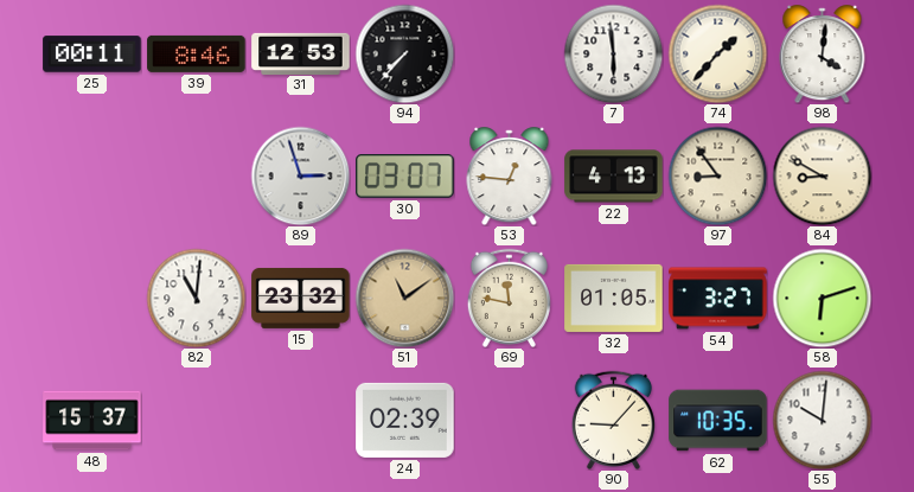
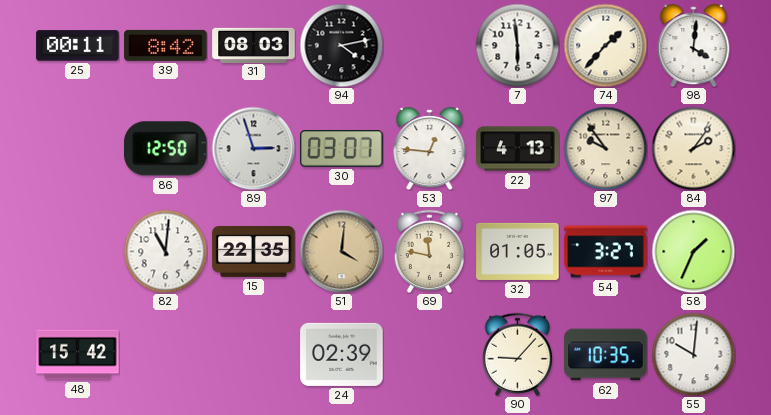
39: 8:46 -> 8:42 (166, 45)
31: 12:53 -> 08:03 (254, 45)
94: 7:37 -> 4:13 (341, 45)
86: none -> 12:50 (166, 149)
97: 8:54 -> 9:54 (605, 148)
84: 8:50 -> 2:06 (693, 148)
15: 23:32 -> 22:35 (254, 251)
51: 11:09 -> 4:01 (341, 251)
58: 6:12 -> 1:34 (693, 251)
48: 15:37 -> 15:42 (78, 355)
